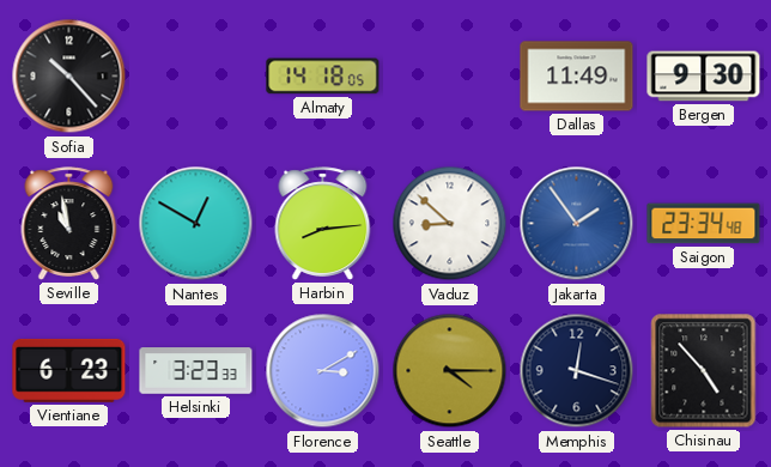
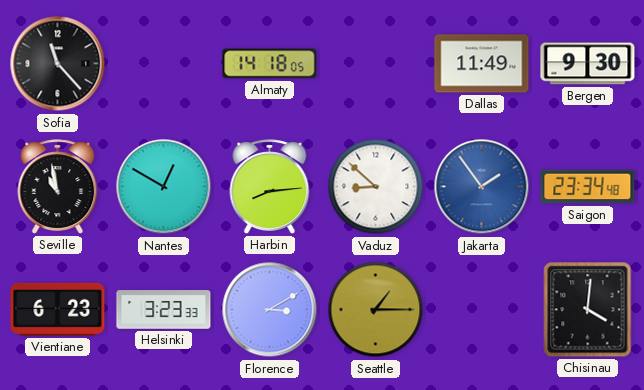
Sofia: 10:23 -> 11:23 (58, 64)
Seattle: 4:15 -> 1:15 (376, 310)
Memphis: 12:18 -> none (577, 371)
Chisinau: 4:53 -> 4:01 (588, 310)
